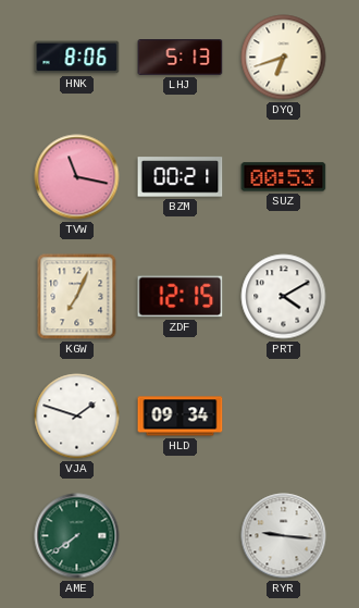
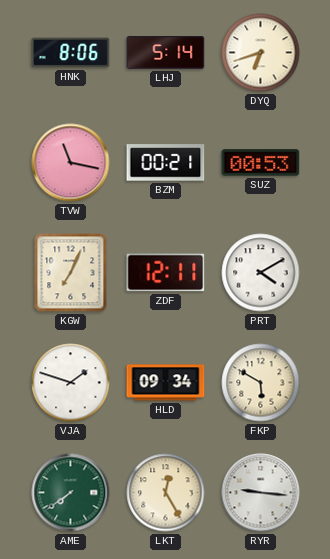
LHJ: 5:13 -> 5:14 (166, 53)
ZDF: 12:15 -> 12:11 (166, 273)
FKP: none -> 5:50 (261, 383)
LKT: none -> 12:25 (166, 493)
